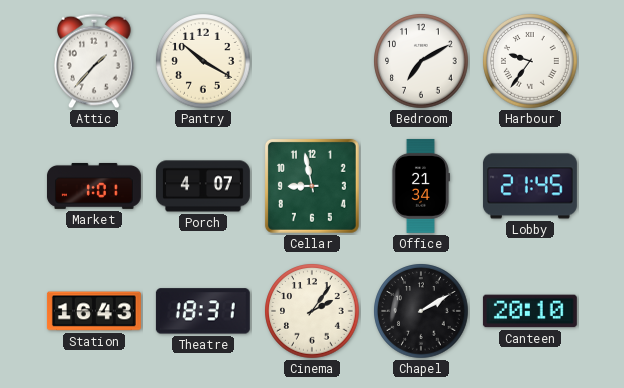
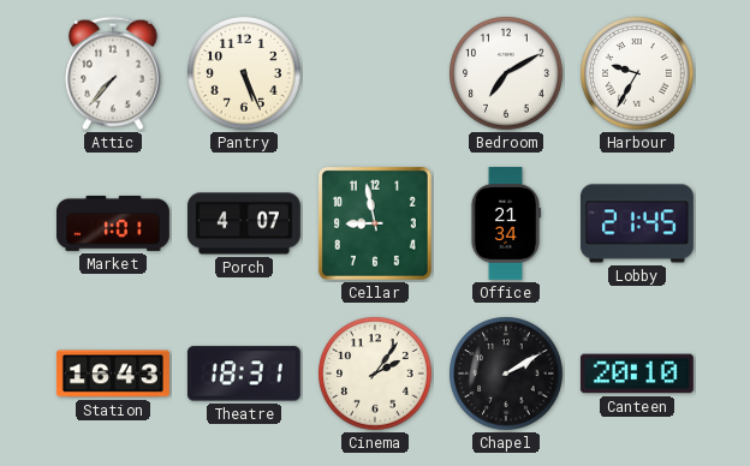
Attic: 1:37 -> 7:37 (113, 73)
Pantry: 10:20 -> 5:26 (244, 73)
Harbour: 9:36 -> 9:35 (637, 73)
